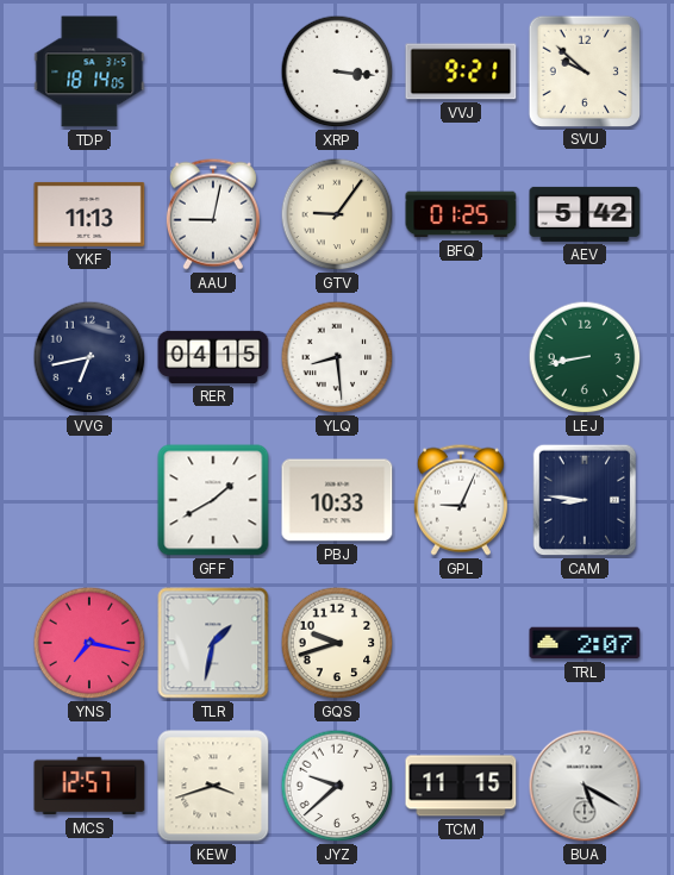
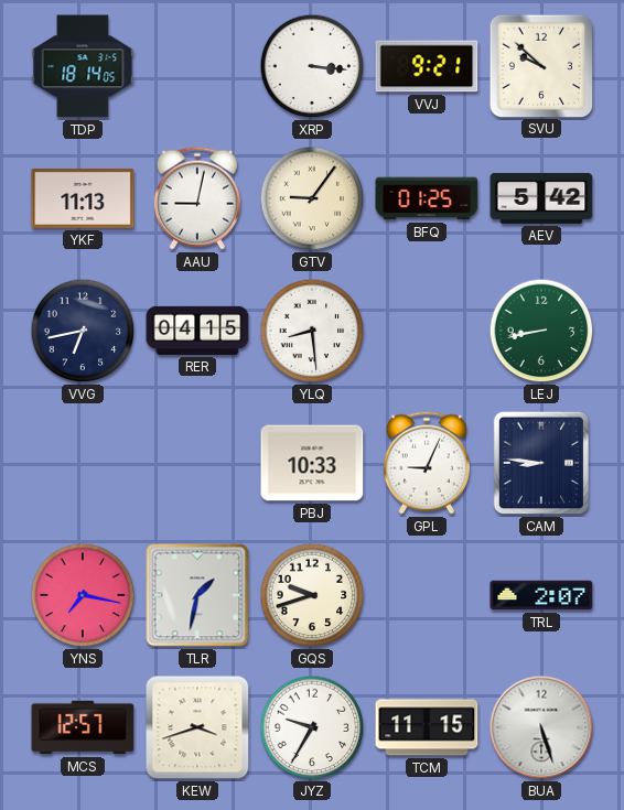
GFF: 1:40 -> none (213, 500)
JYZ: 9:38 -> 9:35 (312, 727)
BUA: 5:20 -> 5:27 (541, 727)
